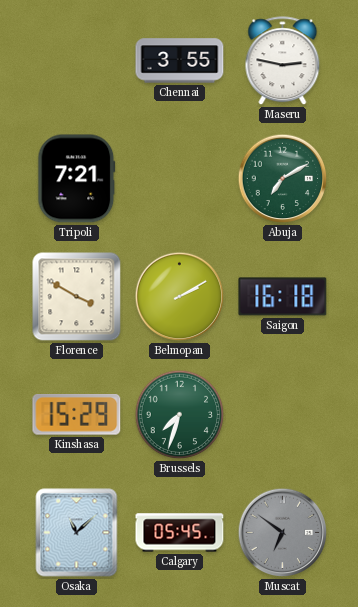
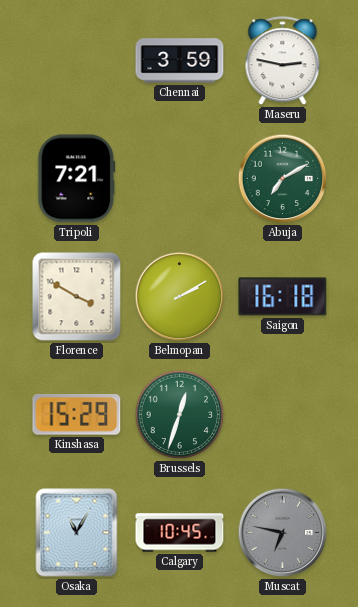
Chennai: 3:55 -> 3:59 (180, 61)
Brussels: 7:33 -> 12:33 (180, 415)
Osaka: 11:08 -> 11:05 (77, 533)
Calgary: 05:45 -> 10:45 (180, 533)
Muscat: 6:51 -> 6:47 (283, 533)
